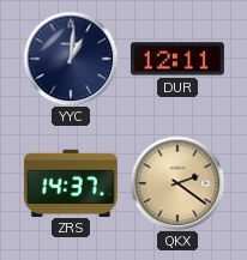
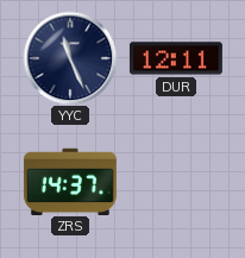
YYC: 1:01 -> 11:26 (70, 58)
QKX: 2:21 -> none (177, 183)
